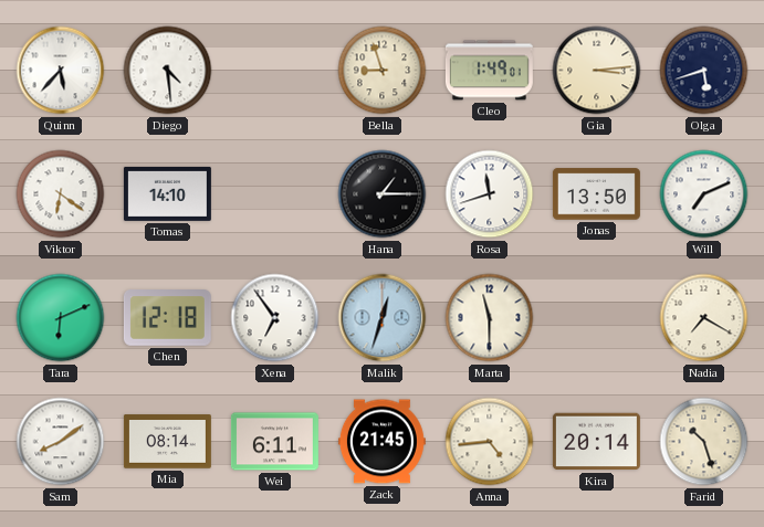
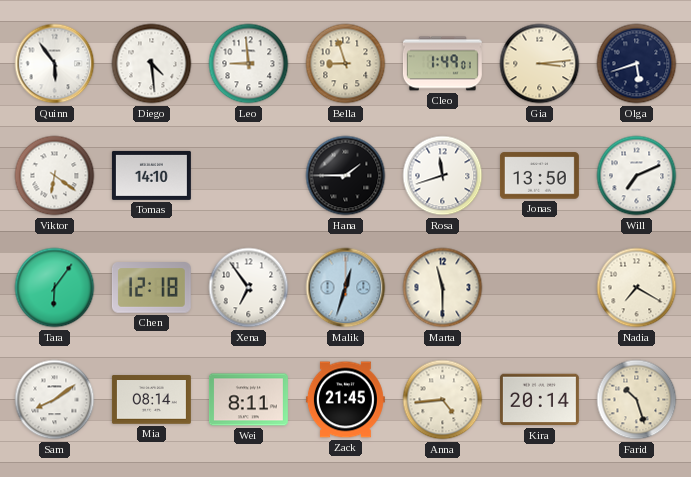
Quinn: 5:37 -> 5:54 (55, 64)
Leo: none -> 8:59 (249, 64)
Hana: 1:15 -> 1:45 (346, 176)
Tara: 6:11 -> 6:06 (55, 288)
Wei: 6:11 -> 8:11 (248, 400)
